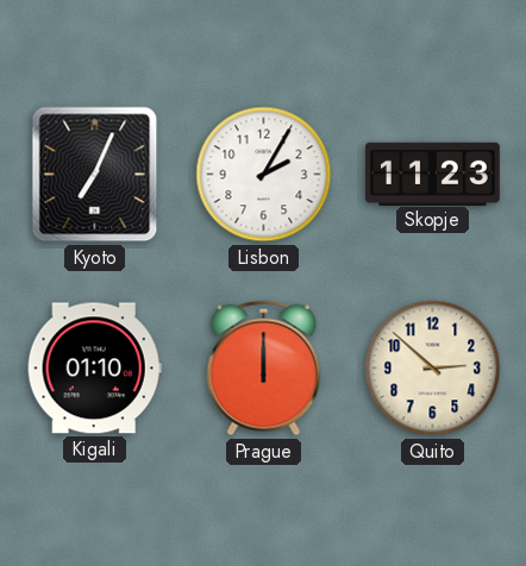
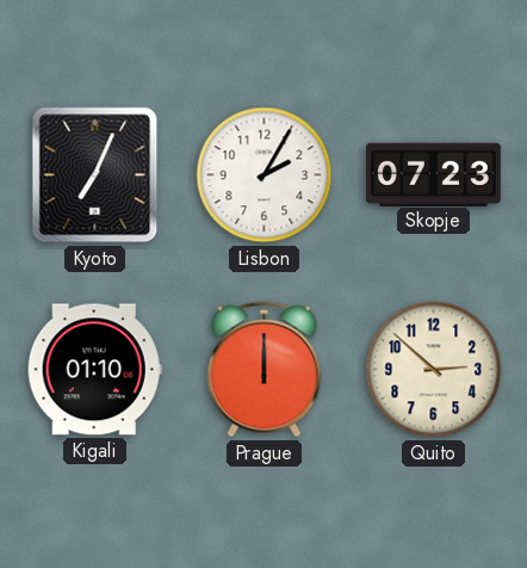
Skopje: 11:23 -> 07:23 (433, 174)
